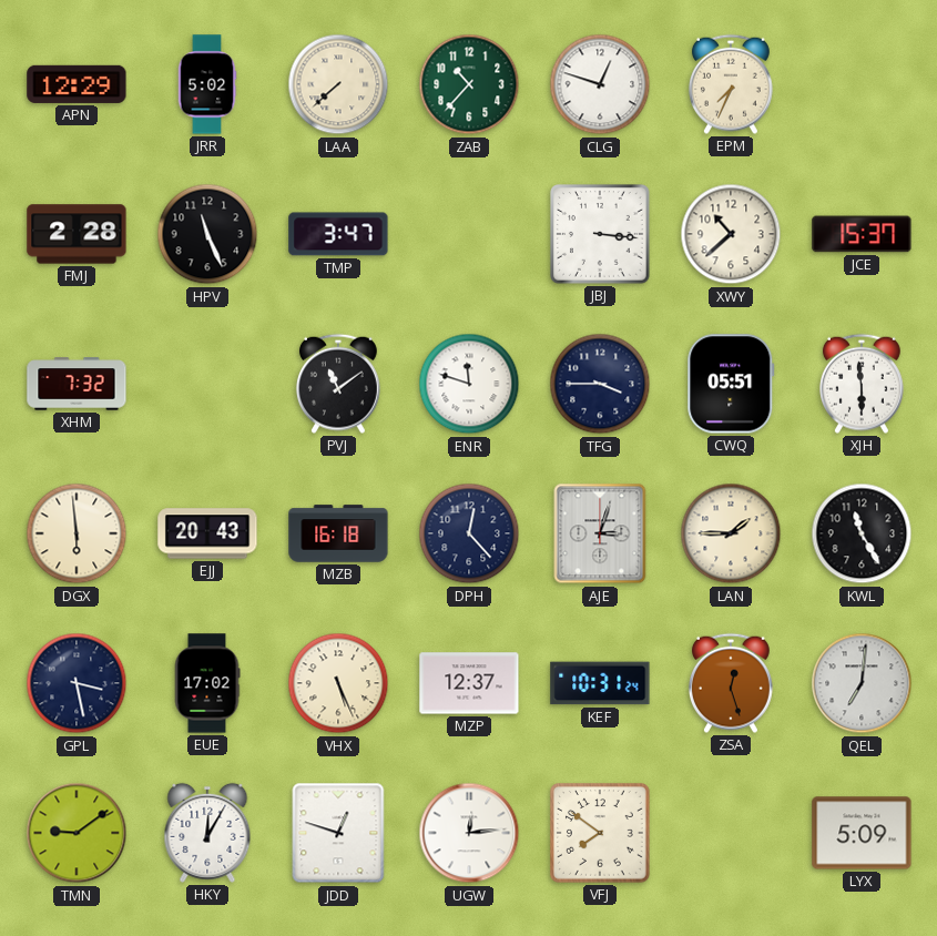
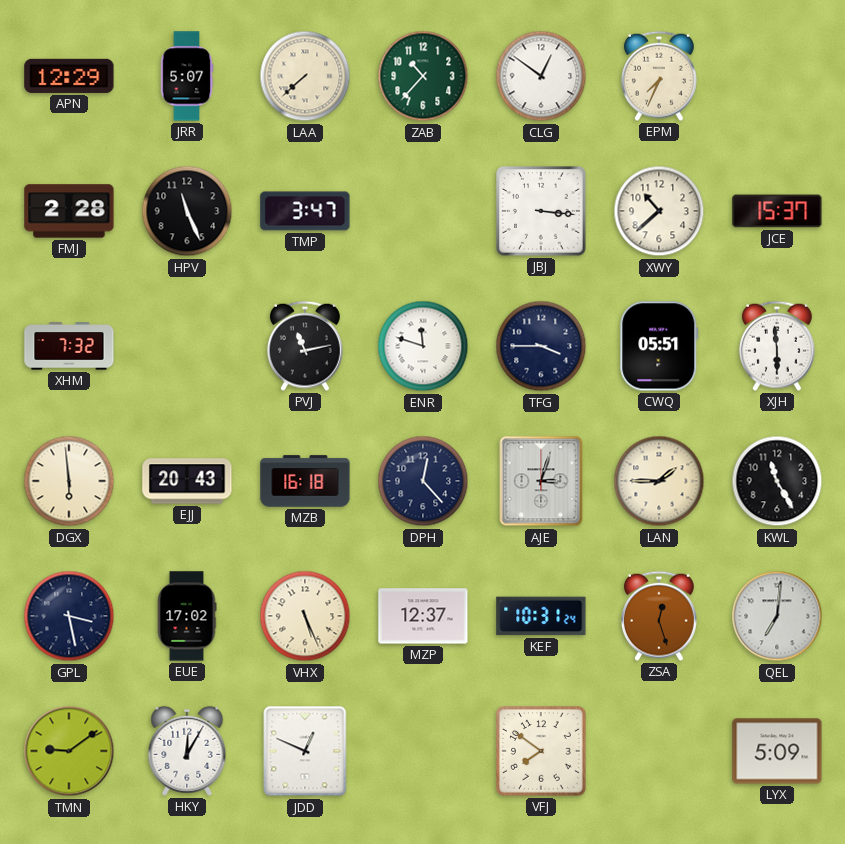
JRR: 5:02 -> 5:07 (187, 76)
CLG: 12:48 -> 12:51 (541, 76)
PVJ: 11:09 -> 11:13 (305, 346)
JDD: 12:48 -> 12:49 (305, 751)
UGW: 12:14 -> none (469, 833)
